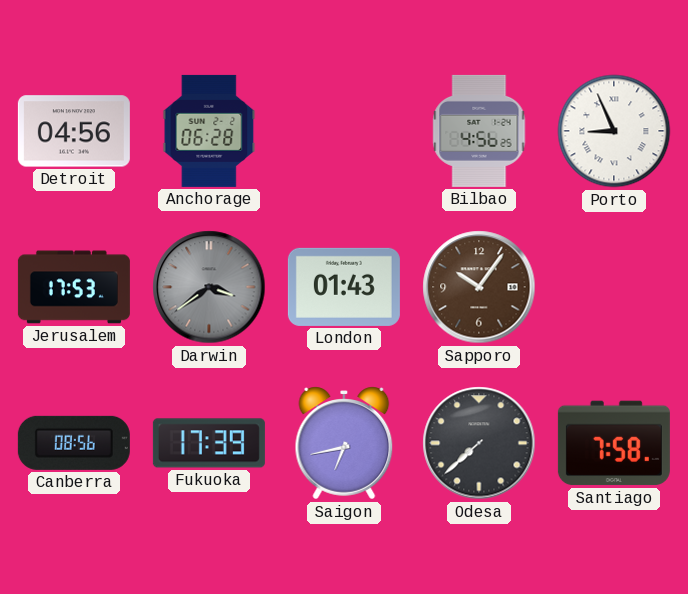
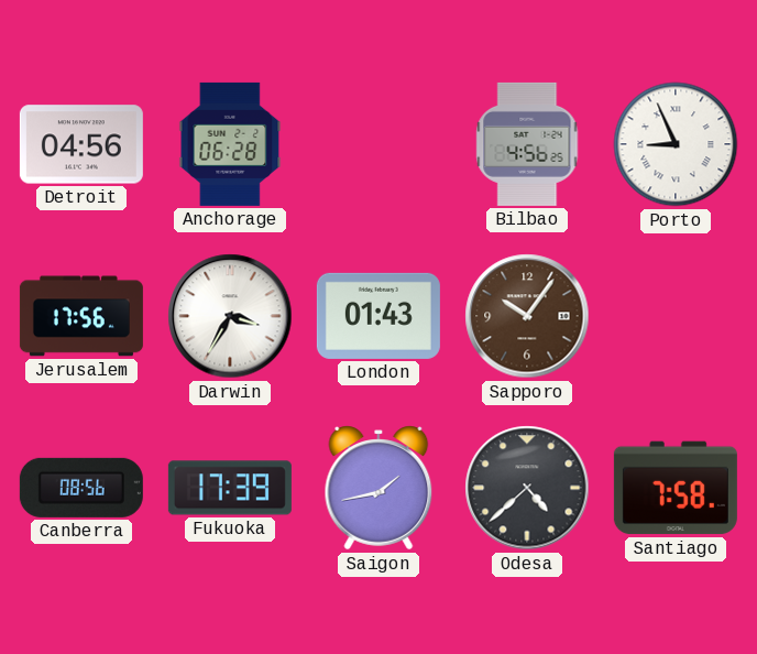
Jerusalem: 17:53 -> 17:56 (81, 316)
Darwin: 3:39 -> 3:35 (230, 316)
Darwin dial: grey -> white (230, 316)
Saigon: 6:43 -> 1:43 (378, 488)
Odesa: 7:38 -> 4:38 (527, 488)
